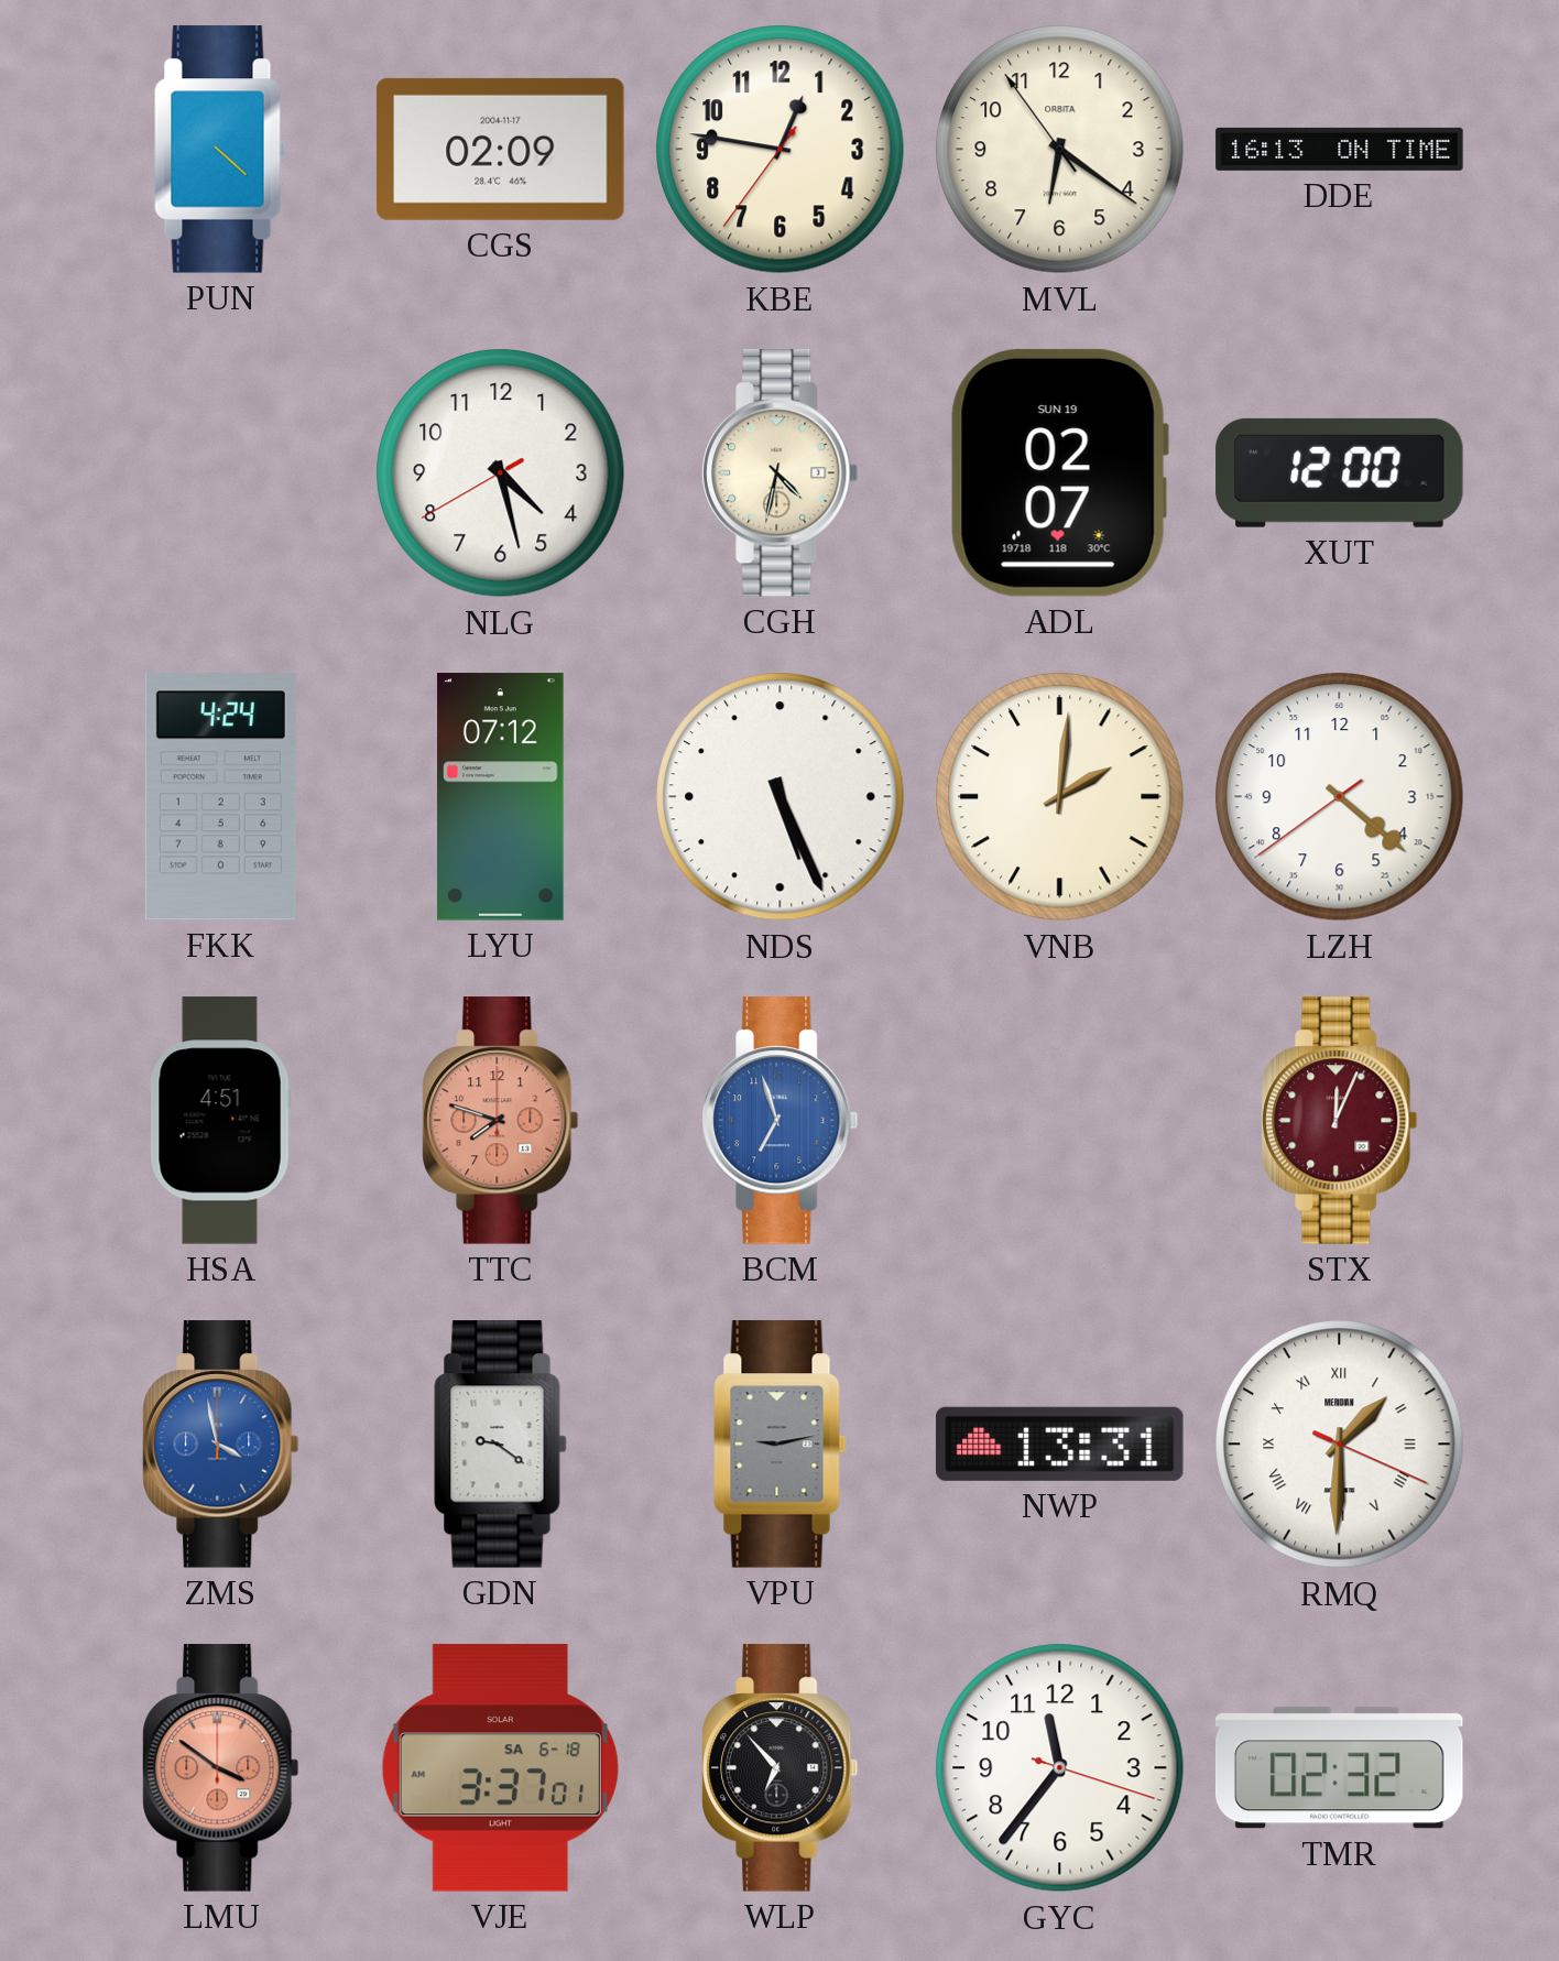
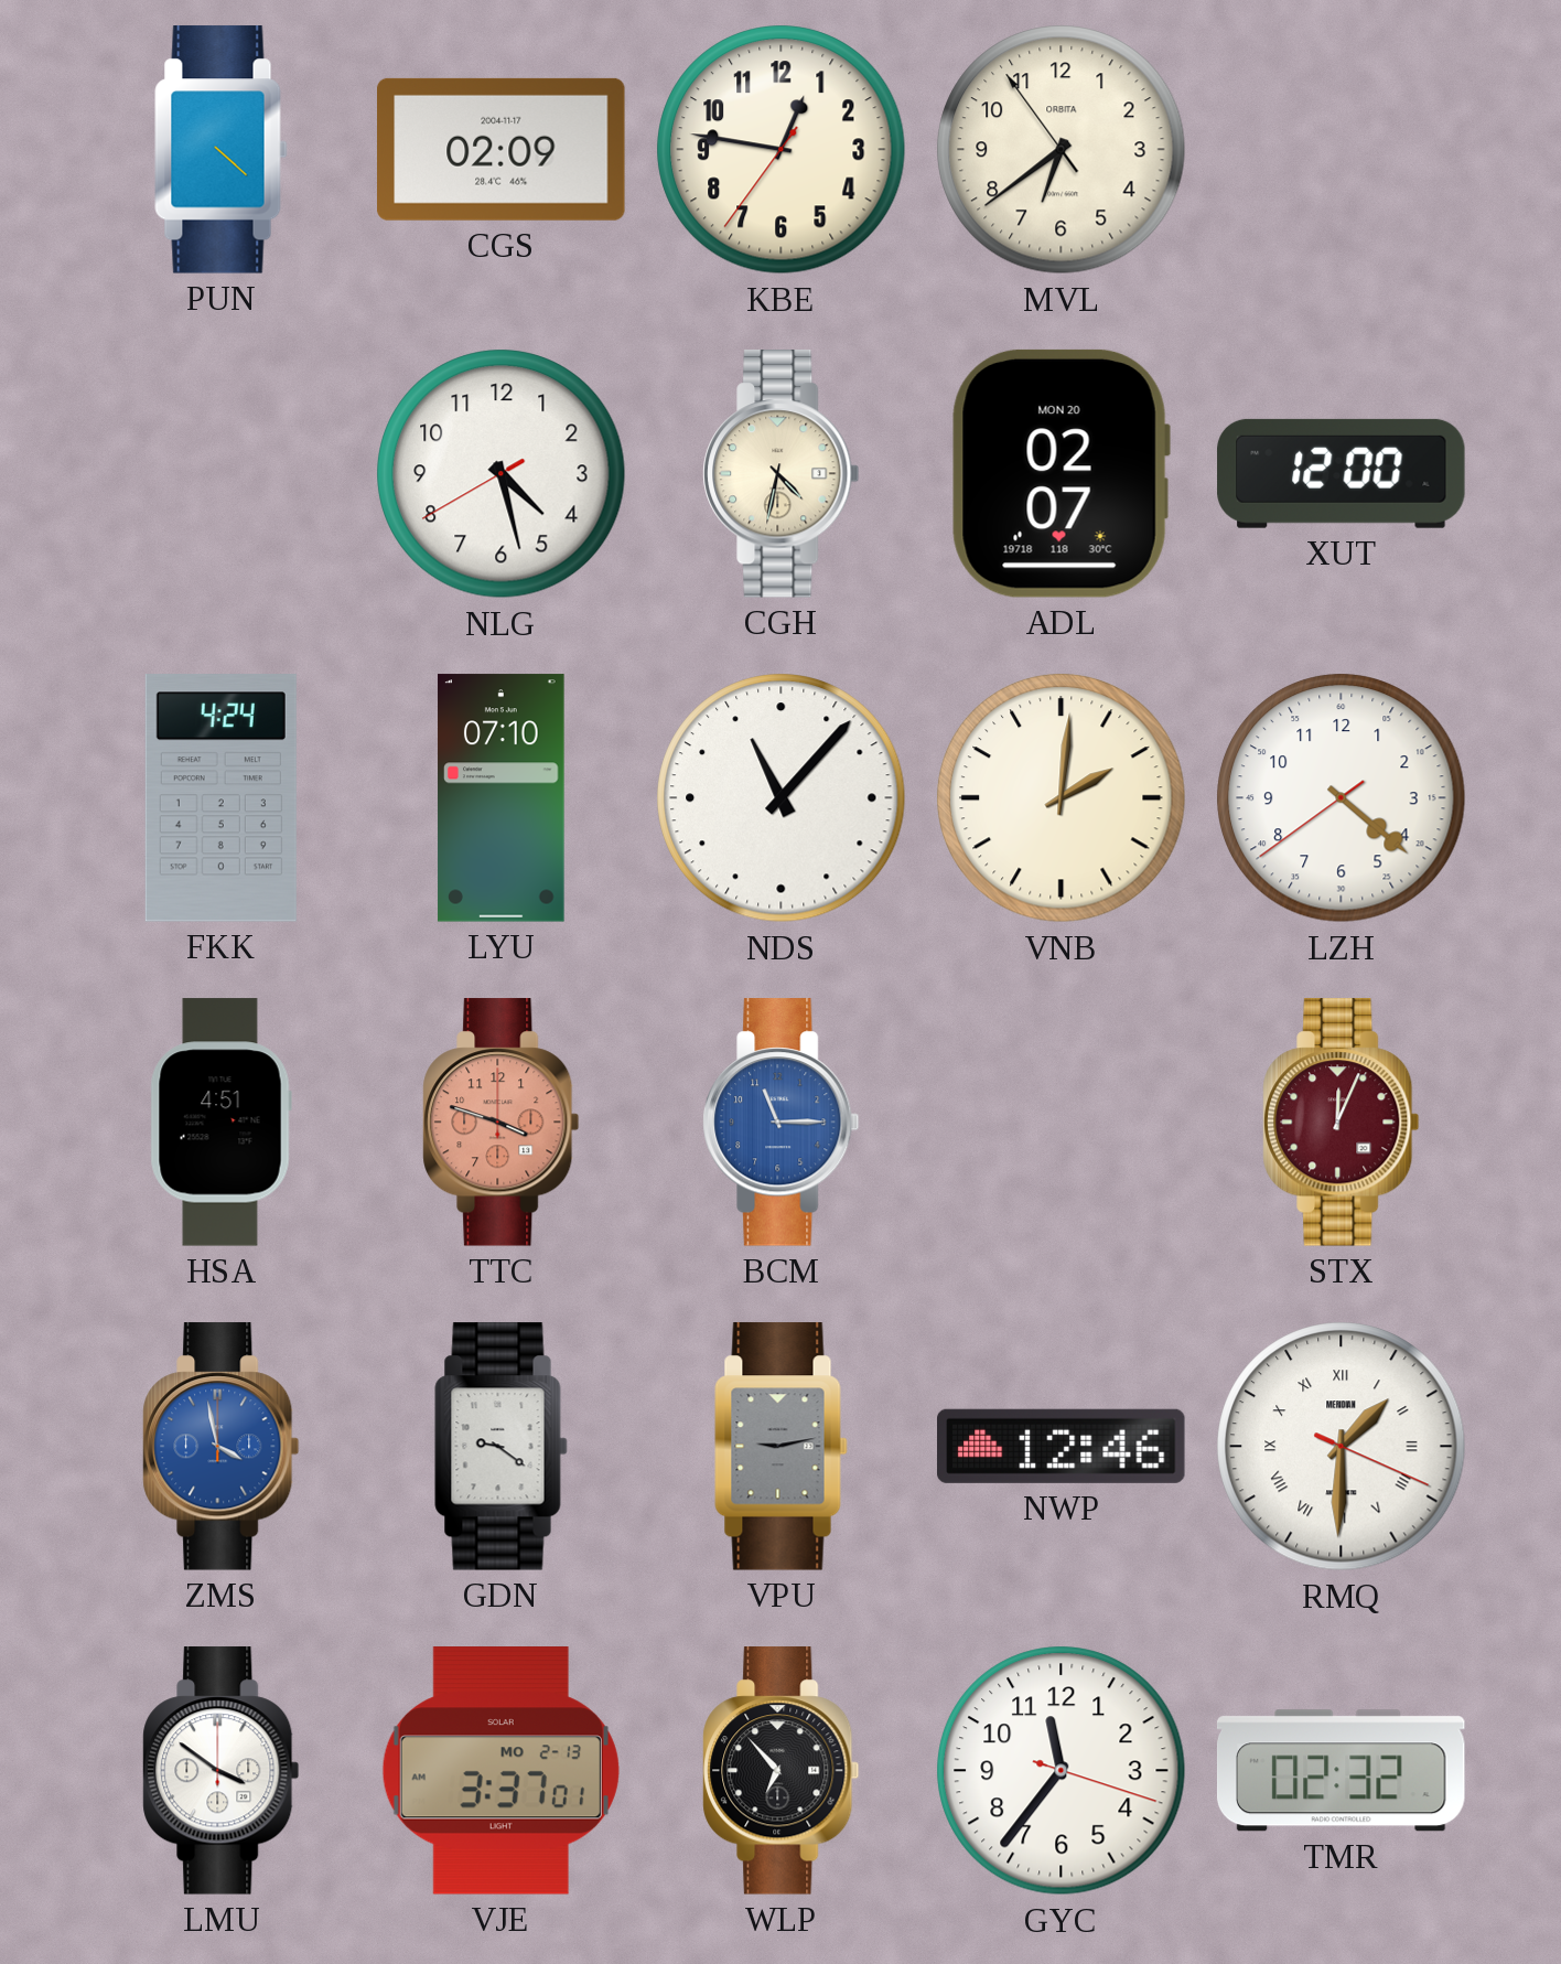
MVL: 6:20 -> 6:38 (1062, 150)
DDE: 16:13 -> none (1340, 149)
ADL date: SUN 19 -> MON 20 (1061, 473)
LYU: 07:12 -> 07:10 (502, 798)
NDS: 5:26 -> 11:07 (782, 798)
TTC: 7:48 -> 3:48 (502, 1123)
BCM: 6:57 -> 11:15 (782, 1123)
NWP: 13:31 -> 12:46 (1062, 1446)
LMU dial: salmon -> white (222, 1771)
VJE date: SA 6-18 -> MO 2-13 (500, 1771)
